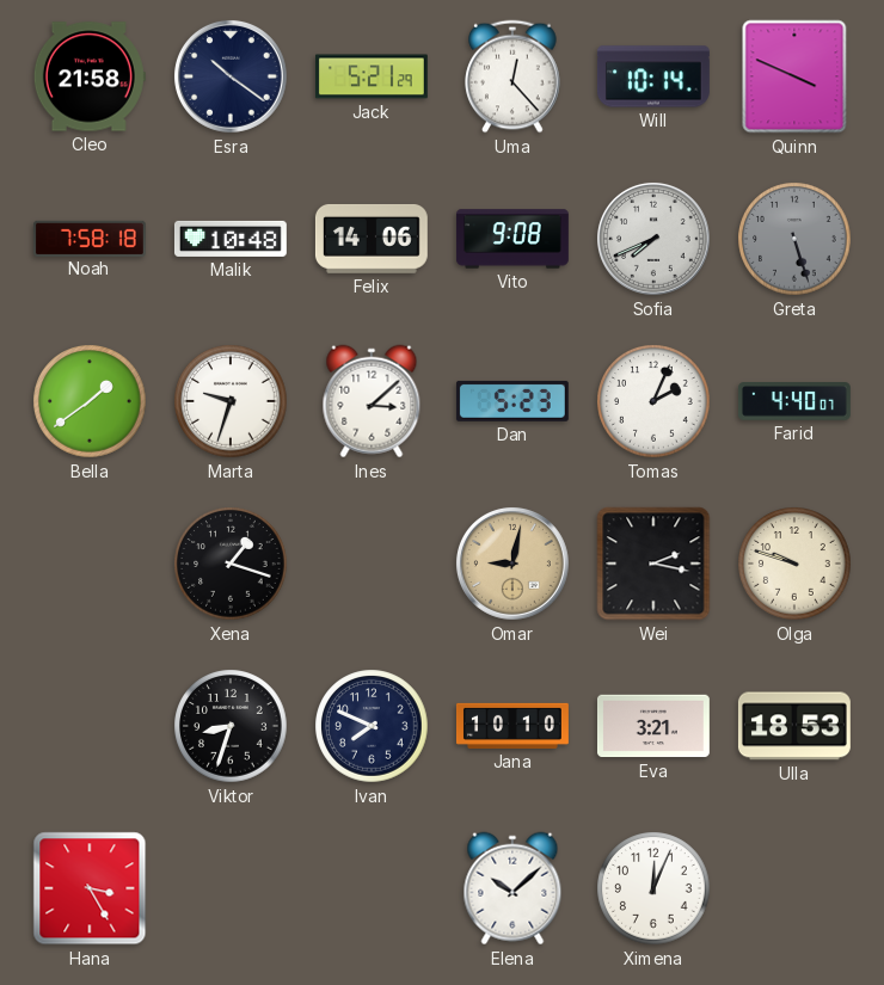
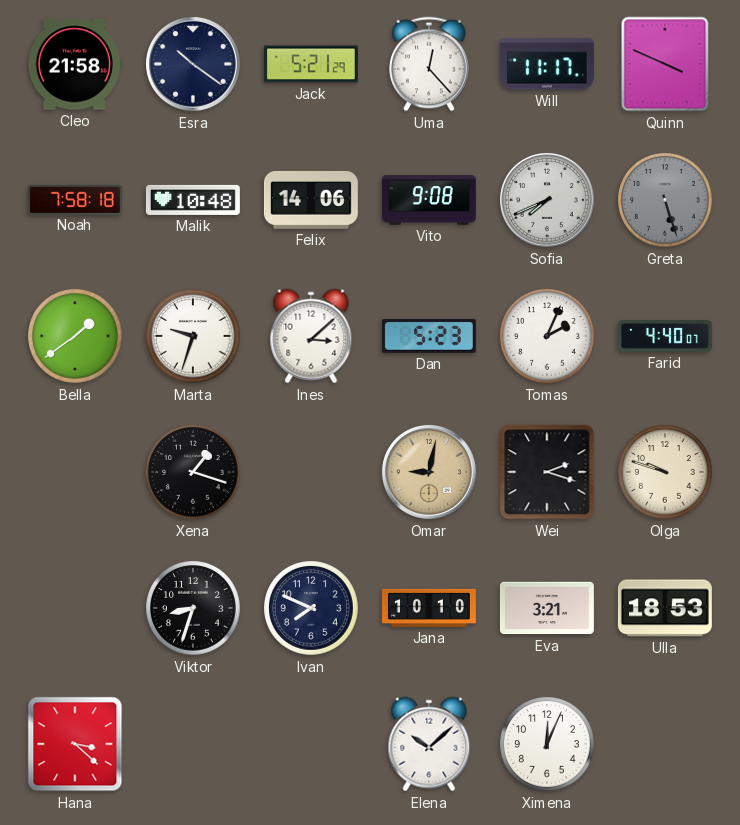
Will: 10:14 -> 11:17 (547, 64)
Wei: 2:17 -> 2:18 (547, 472)
Hana: 3:25 -> 3:22 (75, 744)
